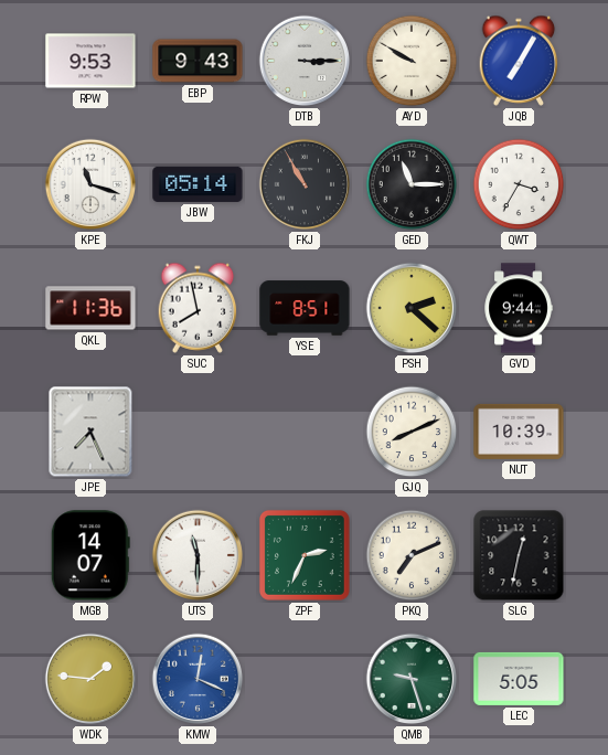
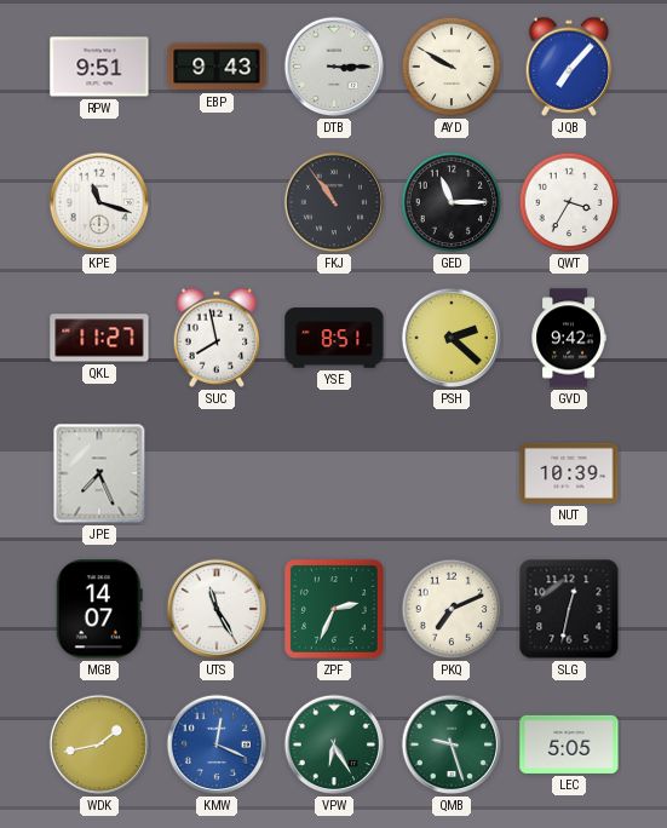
RPW: 9:53 -> 9:51 (99, 67)
JQB: 7:05 -> 7:07 (569, 67)
JBW: 05:14 -> none (198, 184)
FKJ: 10:55 -> 10:54 (334, 202)
QKL: 11:36 -> 11:27 (99, 338)
GVD: 9:44 -> 9:42 (569, 338)
GJQ: 8:11 -> none (412, 432)
UTS: 11:30 -> 11:25 (217, 609)
WDK: 1:46 -> 1:43 (99, 744)
VPW: none -> 6:25 (334, 744)
